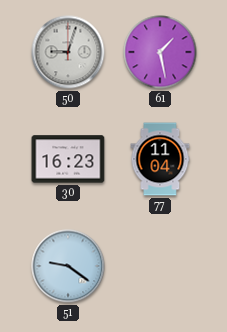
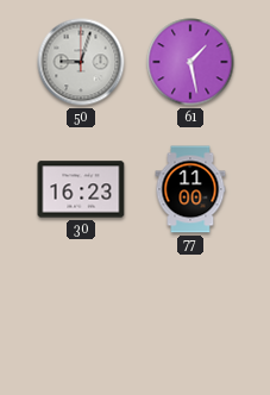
77: 11:04 -> 11:00 (190, 189)
51: 9:21 -> none (68, 266)
